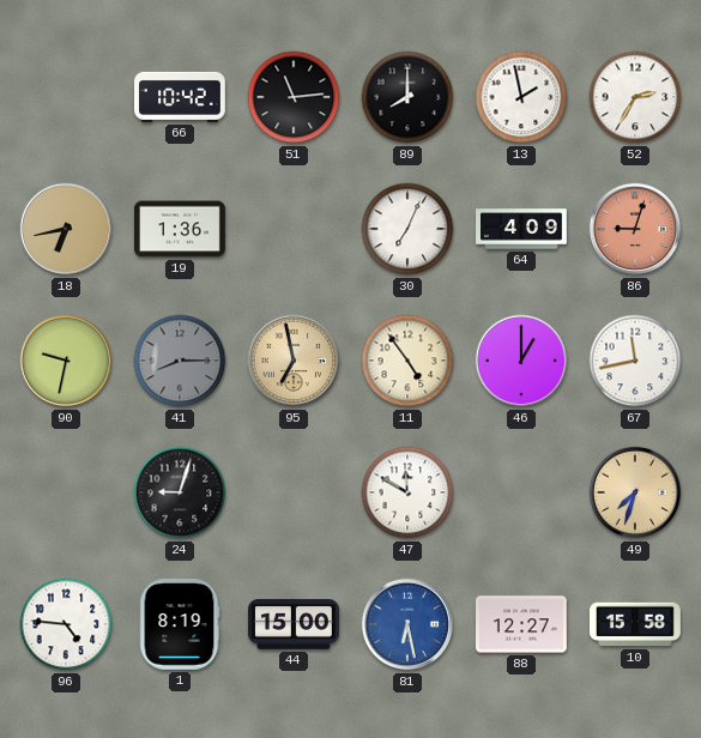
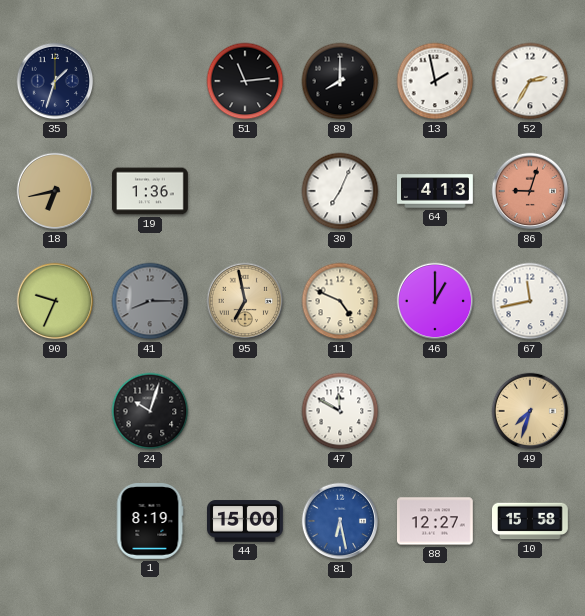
35: none -> 1:33 (55, 81)
66: 10:42 -> none (181, 97)
64: 4:09 -> 4:13 (436, 191)
90: 9:32 -> 9:34 (55, 301)
11: 4:54 -> 4:49 (340, 301)
24: 9:03 -> 10:03 (150, 411)
96: 4:46 -> none (66, 624)
